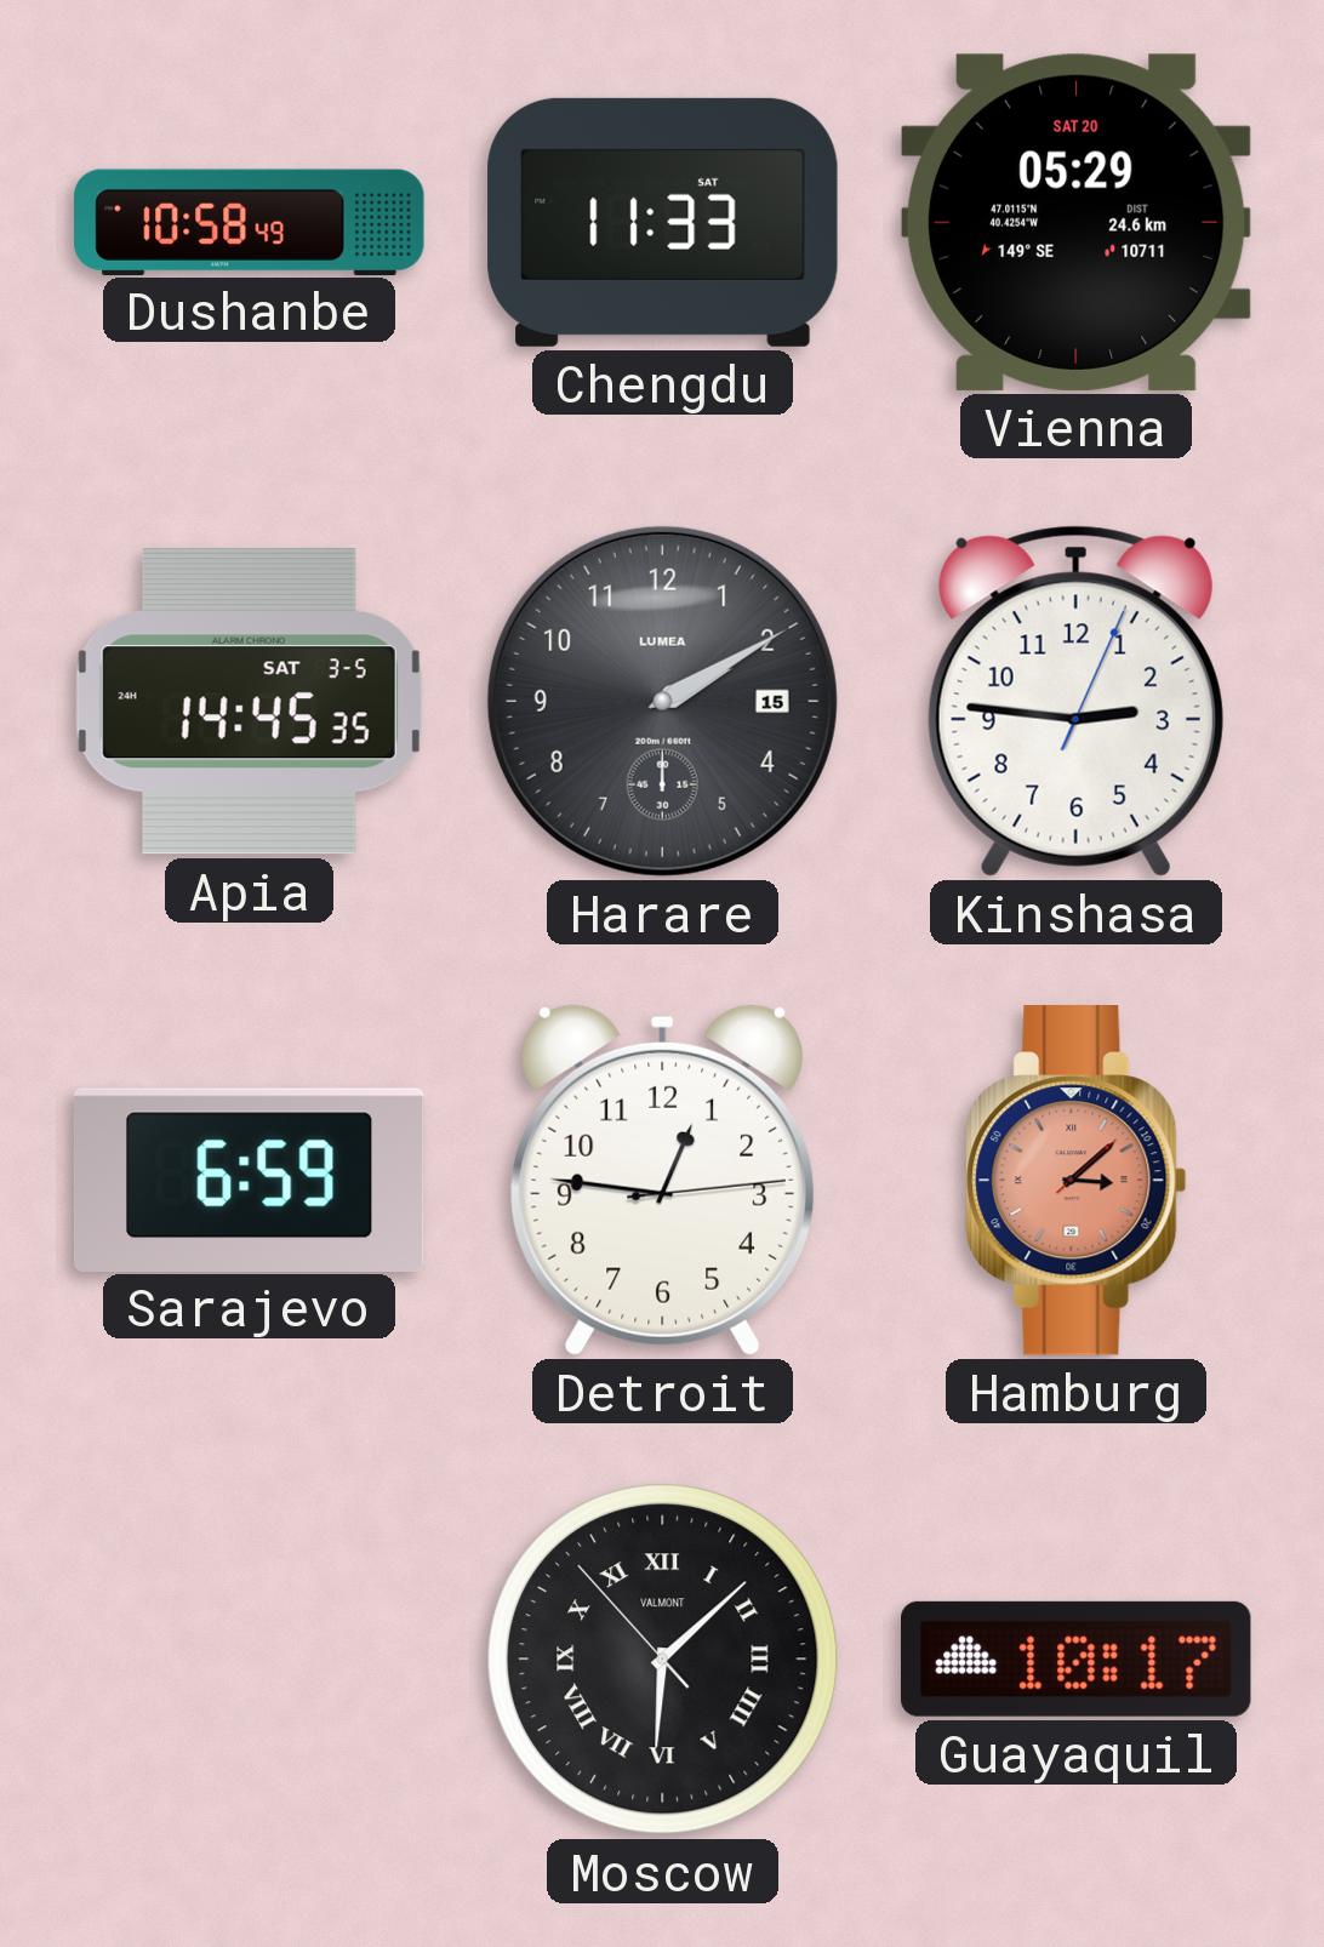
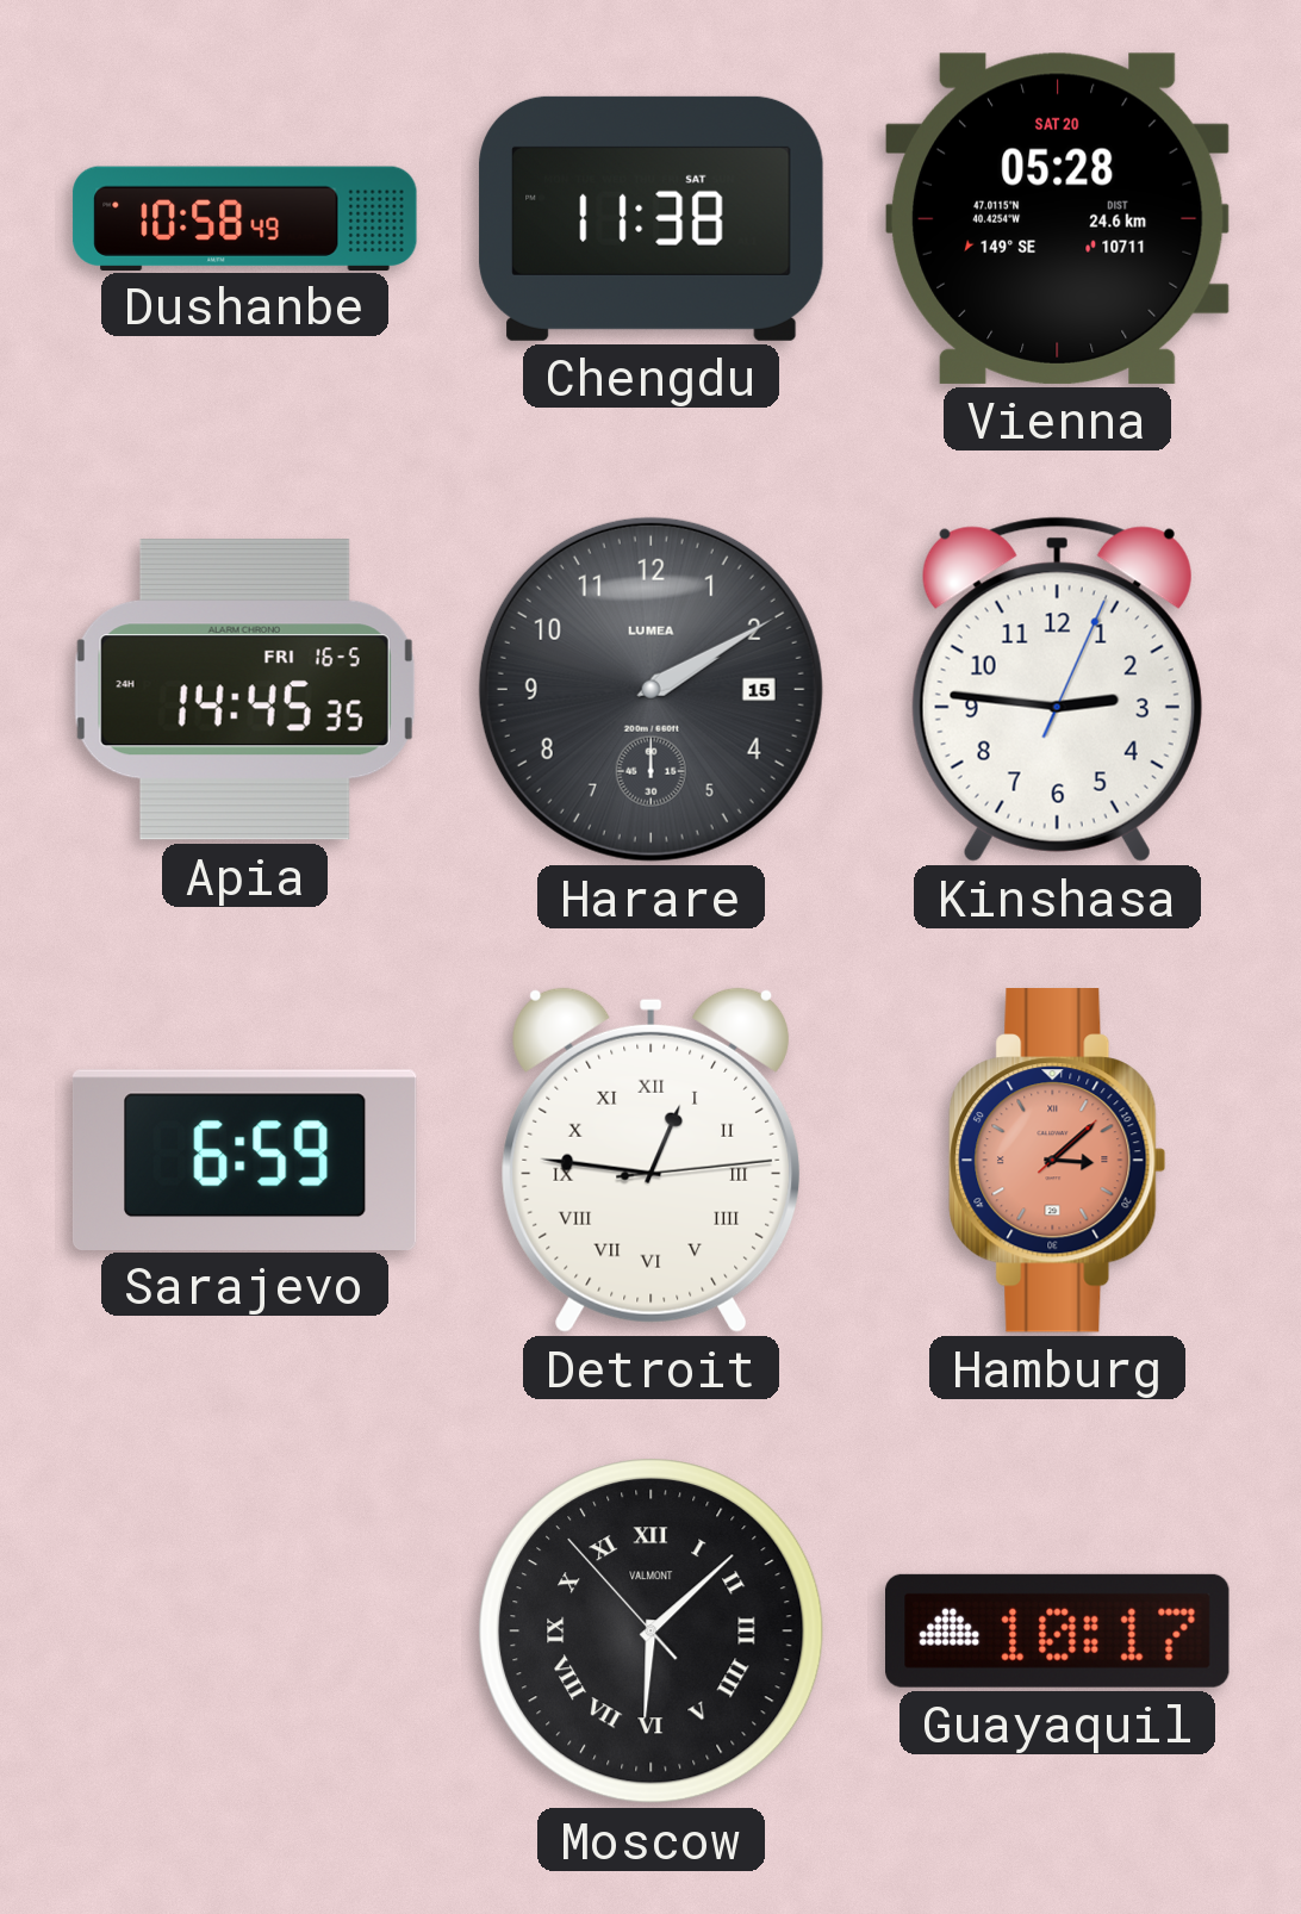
Chengdu: 11:33 -> 11:38 (652, 218)
Vienna: 05:29 -> 05:28 (1057, 218)
Apia date: SAT 3-5 -> FRI 16-5 (244, 690)
Detroit numerals: Arabic -> Roman (652, 1160)
